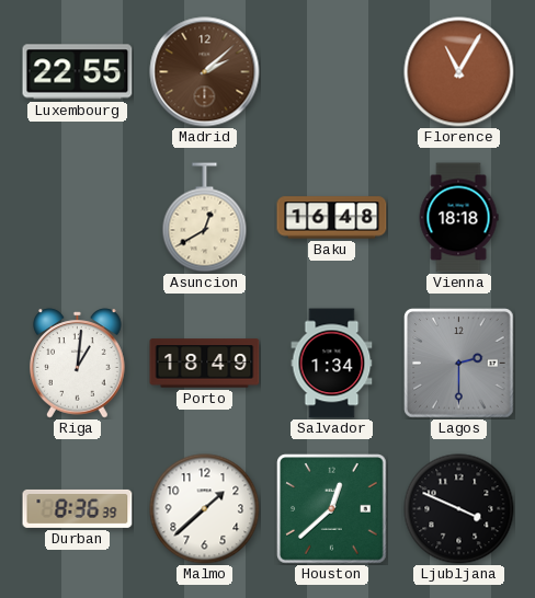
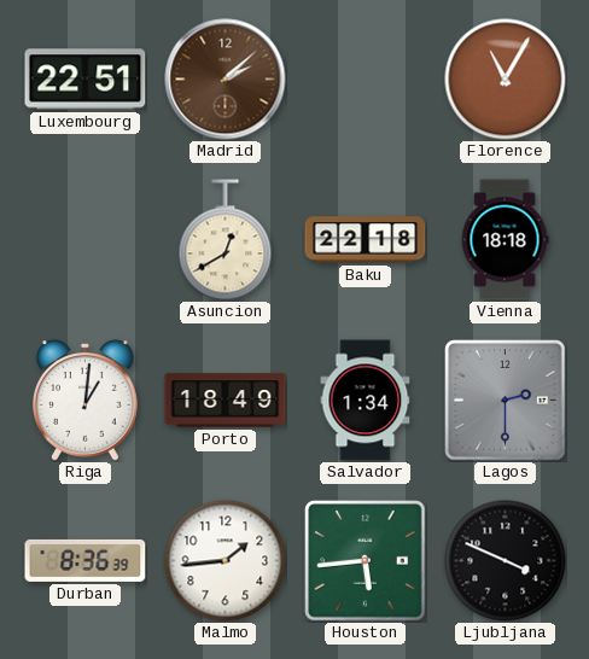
Luxembourg: 22:55 -> 22:51 (86, 80)
Baku: 16:48 -> 22:18 (366, 240)
Malmo: 1:38 -> 1:44 (226, 561)
Houston: 12:38 -> 5:44 (366, 561)
